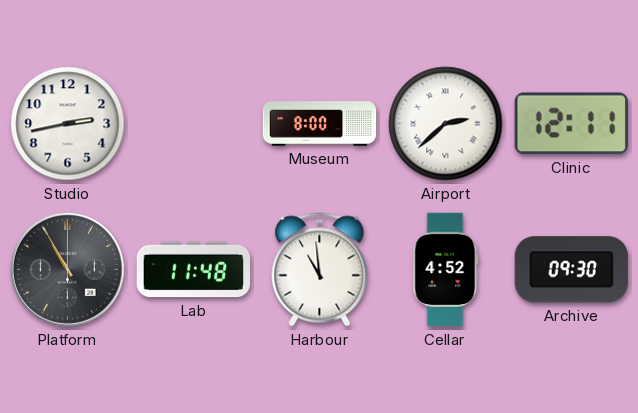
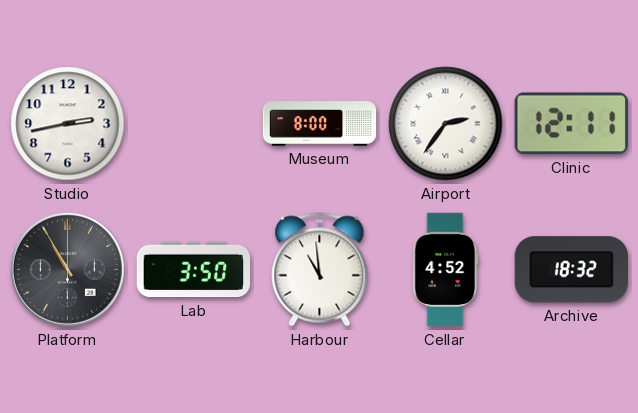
Airport: 2:38 -> 2:36 (446, 124)
Lab: 11:48 -> 3:50 (194, 270)
Archive: 09:30 -> 18:32 (571, 270)
